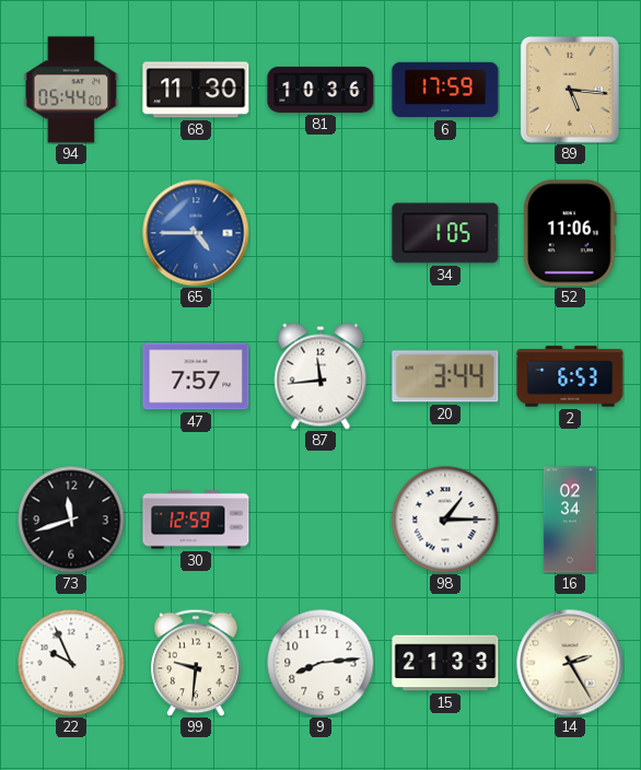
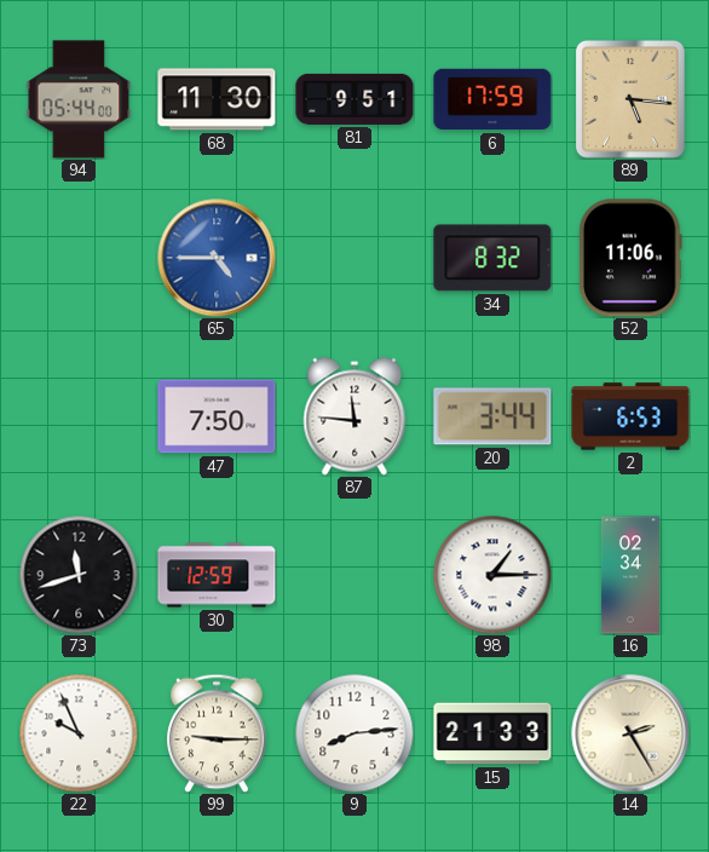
81: 10:36 -> 9:51 (354, 99)
34: 1:05 -> 8:32 (492, 258)
47: 7:57 -> 7:50 (217, 416)
87: 11:44 -> 11:46 (354, 416)
99: 9:31 -> 9:15 (217, 733)
